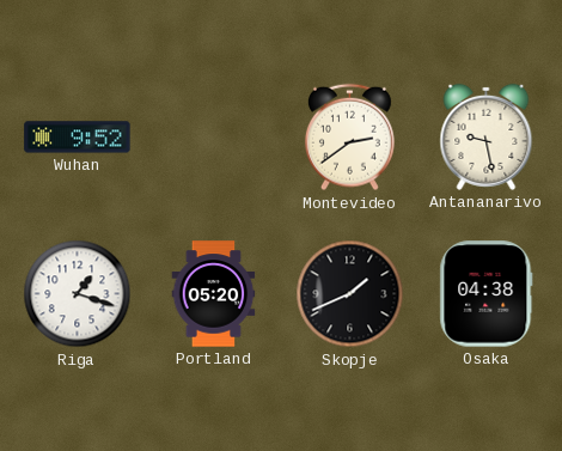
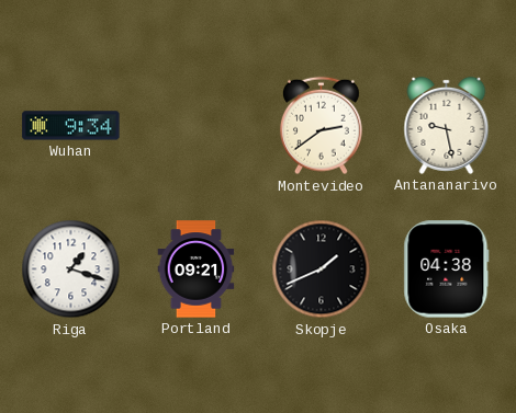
Wuhan: 9:52 -> 9:34 (71, 126)
Portland: 05:20 -> 09:21 (197, 269)
